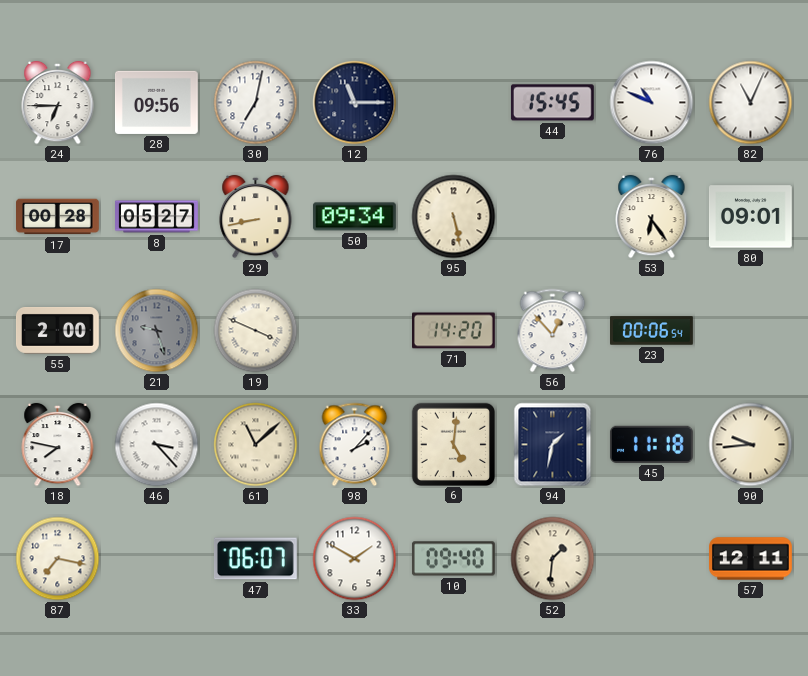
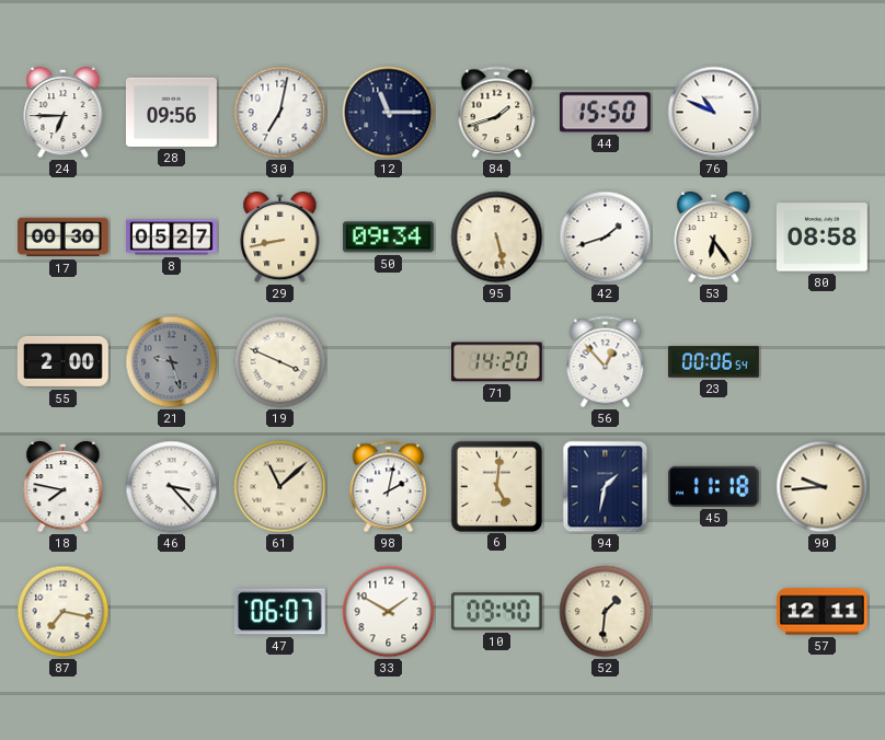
84: none -> 1:42 (497, 113)
44: 15:45 -> 15:50 (605, 113)
82: 11:04 -> none (751, 103)
17: 00:28 -> 00:30 (64, 238)
42: none -> 1:42 (606, 238)
80: 09:01 -> 08:58 (821, 238)
98: 2:07 -> 2:02 (389, 487)
